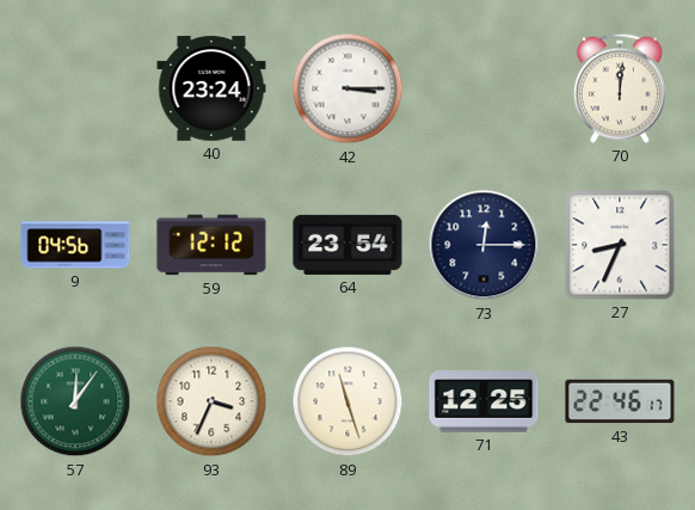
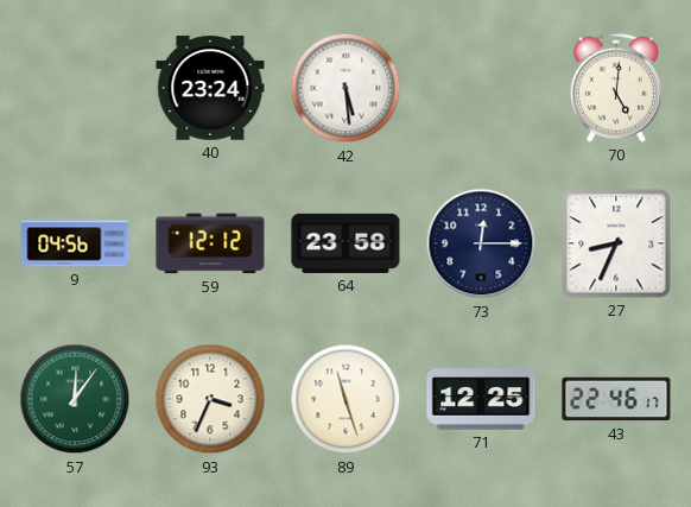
42: 3:15 -> 5:29 (345, 88)
70: 12:01 -> 5:01 (616, 88)
64: 23:54 -> 23:58 (345, 243)
